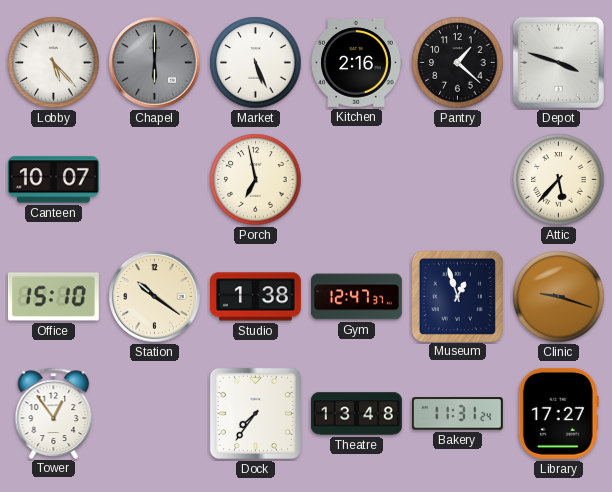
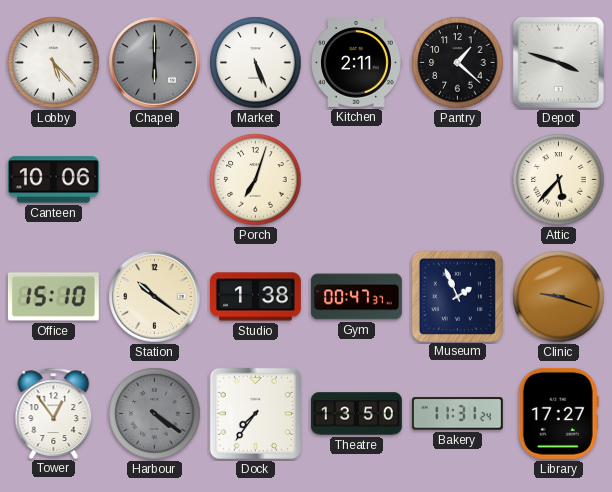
Kitchen: 2:16 -> 2:11 (356, 63)
Canteen: 10:07 -> 10:06 (53, 180)
Porch: 6:58 -> 7:03 (256, 180)
Gym: 12:47 -> 00:47 (356, 297)
Museum: 12:57 -> 1:56 (457, 296)
Harbour: none -> 4:21 (155, 414)
Theatre: 13:48 -> 13:50 (357, 414)
